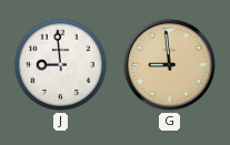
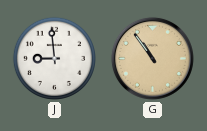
G: 8:59 -> 10:54 (152, 58)
